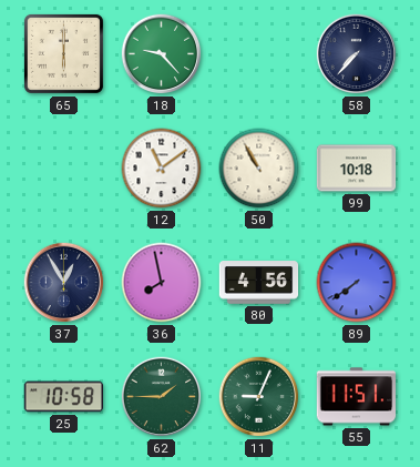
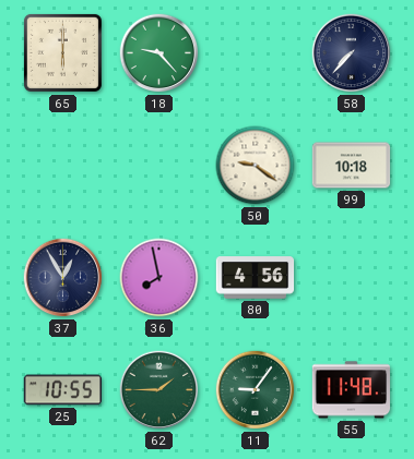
12: 11:09 -> none (162, 169)
50: 10:55 -> 9:21 (256, 166)
89: 7:39 -> none (357, 283)
25: 10:58 -> 10:55 (63, 390)
11: 9:04 -> 9:06 (256, 390)
55: 11:51 -> 11:48 (351, 390)
